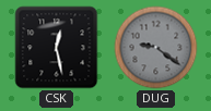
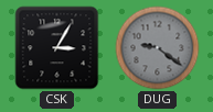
CSK: 12:28 -> 3:05 (57, 48)
